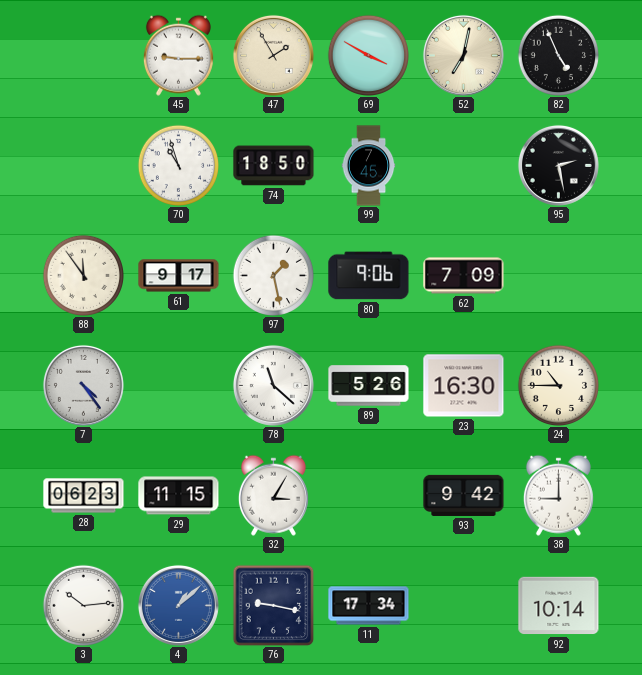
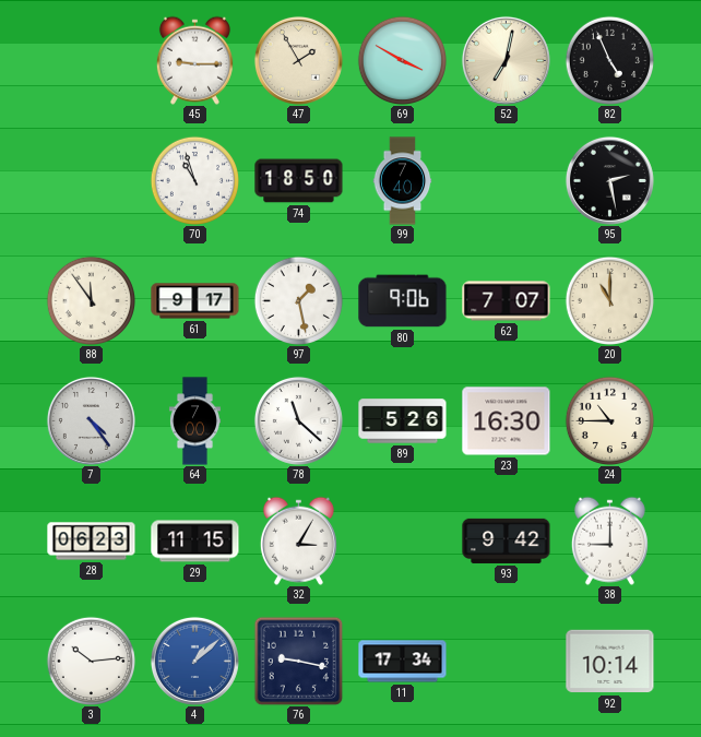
99: 7:45 -> 7:40 (403, 181)
62: 7:09 -> 7:07 (507, 301)
20: none -> 11:00 (609, 300)
64: none -> 7:00 (194, 421)
